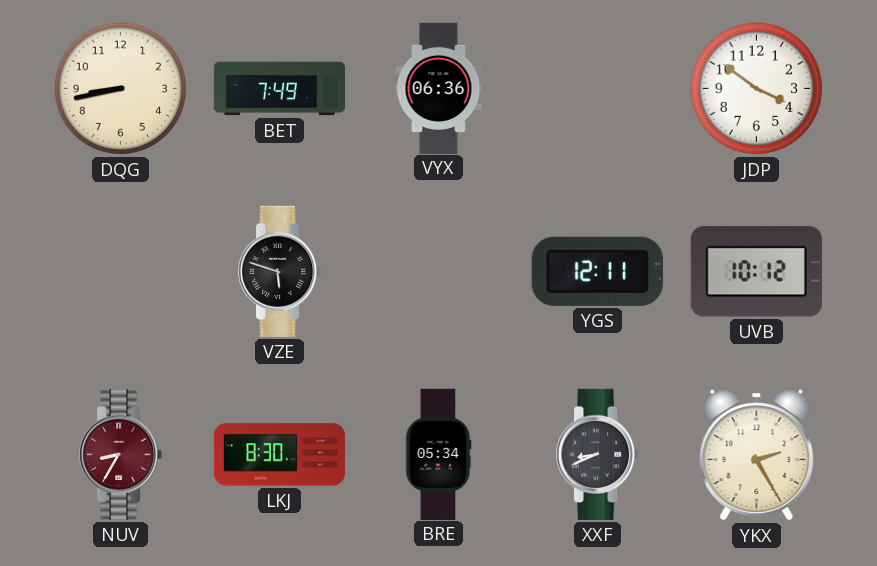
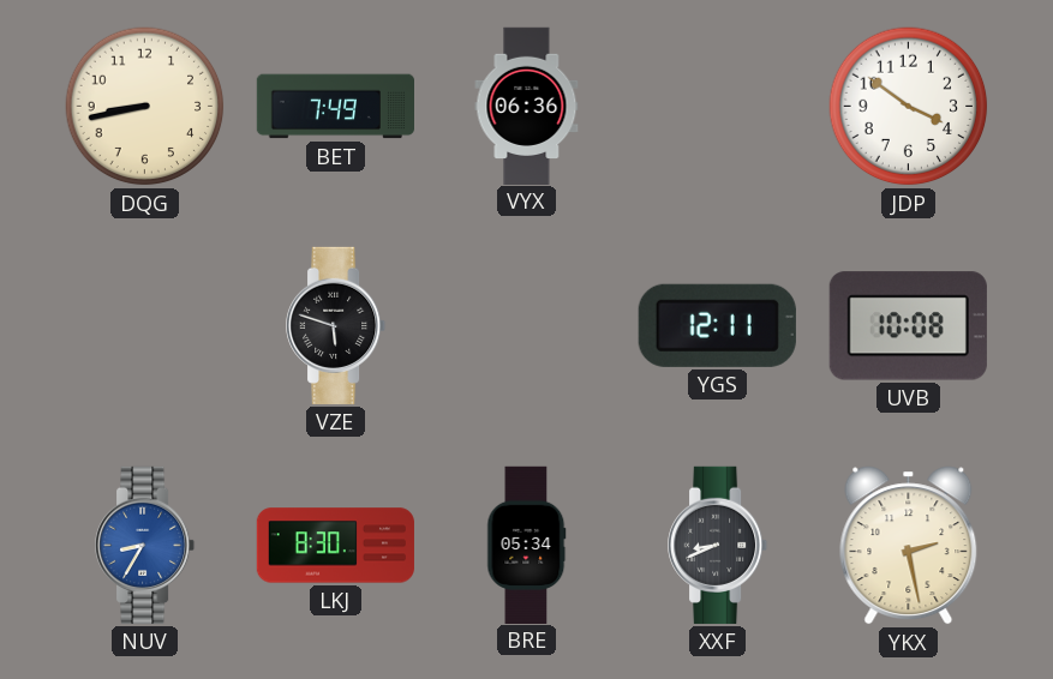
UVB: 10:12 -> 10:08 (908, 326)
NUV dial: burgundy -> blue (145, 545)
YKX: 2:25 -> 2:28 (909, 546)
